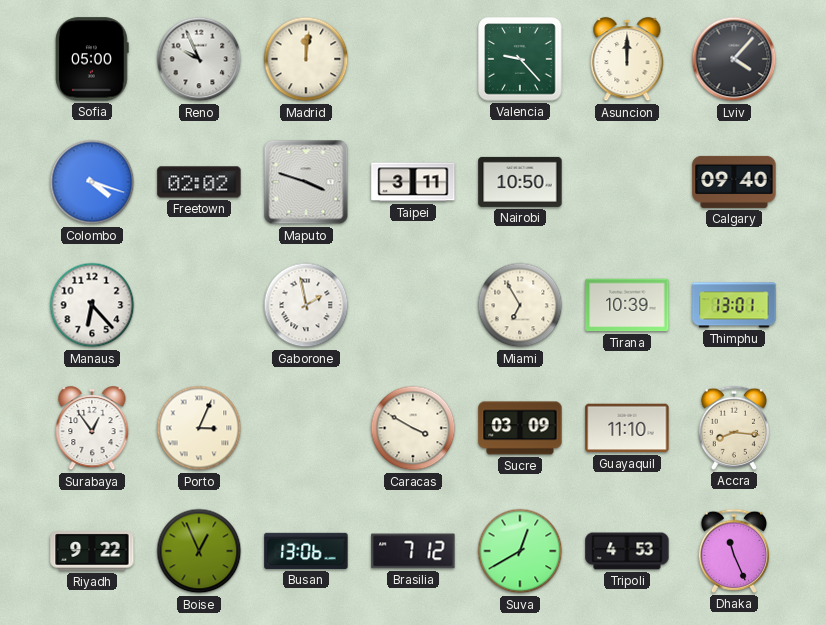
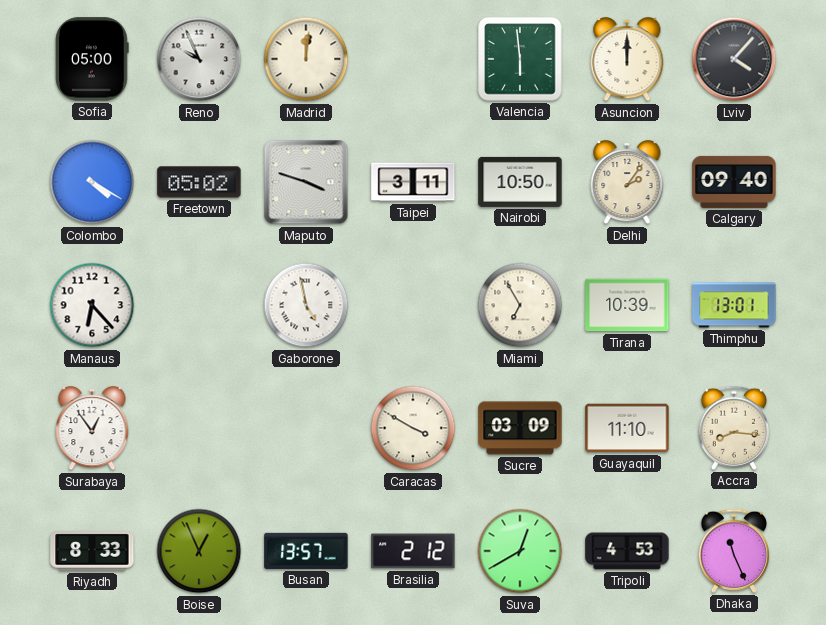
Valencia: 9:23 -> 5:59 (520, 59)
Colombo: 4:18 -> 4:20 (92, 182)
Freetown: 02:02 -> 05:02 (199, 182)
Delhi: none -> 2:06 (627, 182)
Gaborone: 1:58 -> 4:58 (306, 305)
Porto: 3:04 -> none (199, 428)
Riyadh: 9:22 -> 8:33 (92, 551)
Busan: 13:06 -> 13:57 (306, 551)
Brasilia: 7:12 -> 2:12 (413, 551)
